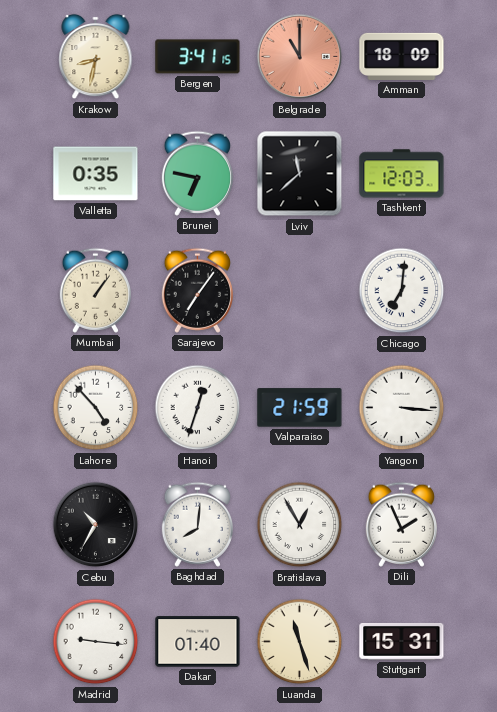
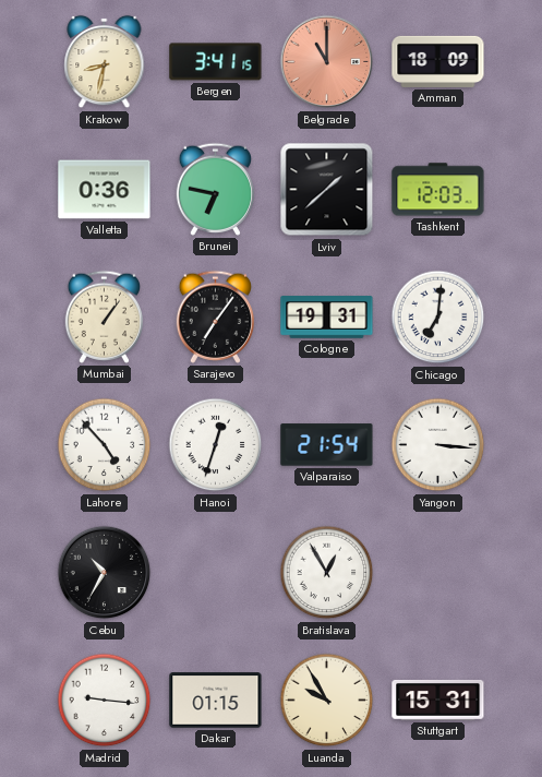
Valletta: 0:35 -> 0:36 (105, 190)
Lviv: 11:38 -> 1:38 (327, 190)
Cologne: none -> 19:31 (327, 318)
Valparaiso: 21:59 -> 21:54 (327, 445)
Baghdad: 8:01 -> none (197, 524)
Dili: 1:56 -> none (401, 524)
Dakar: 01:40 -> 01:15 (216, 701)
Luanda: 11:27 -> 9:55 (327, 701)
